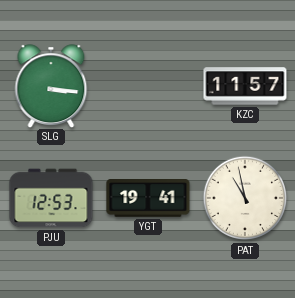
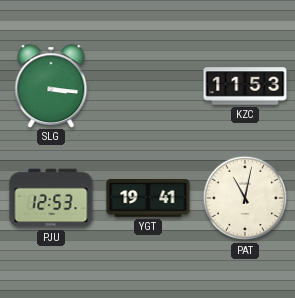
KZC: 11:57 -> 11:53 (245, 86)
PAT: 10:58 -> 11:02 (245, 198)
